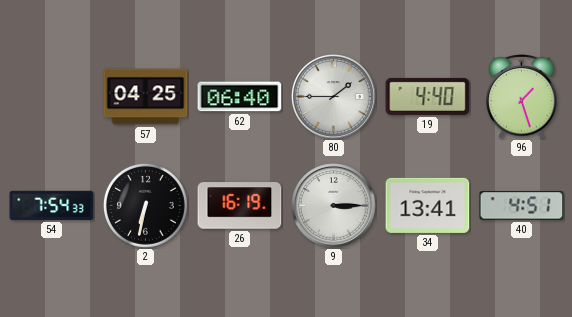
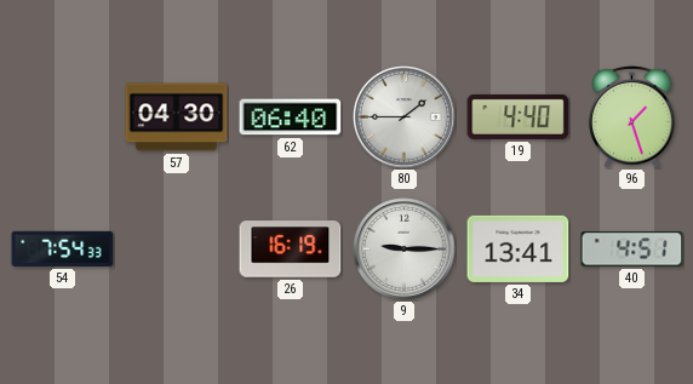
57: 04:25 -> 04:30 (177, 118)
2: 6:32 -> none (146, 206)
9: 3:15 -> 9:15 (405, 250)
